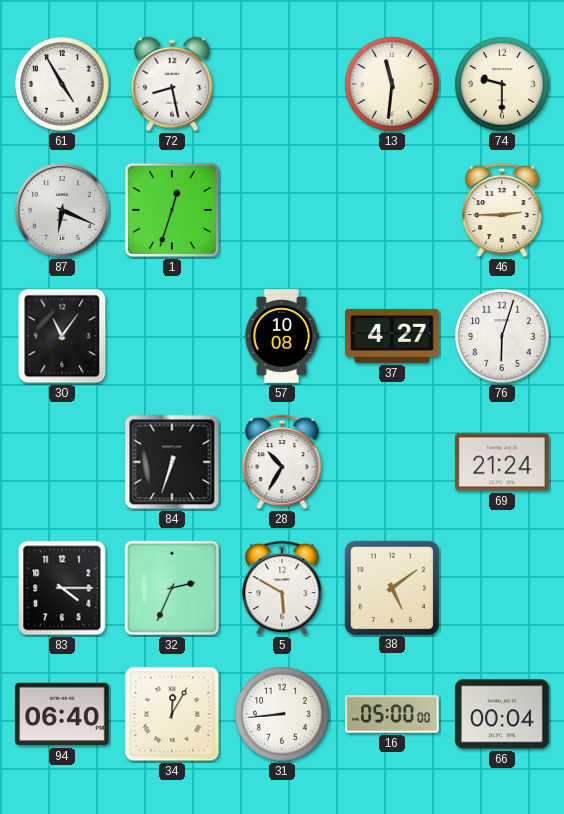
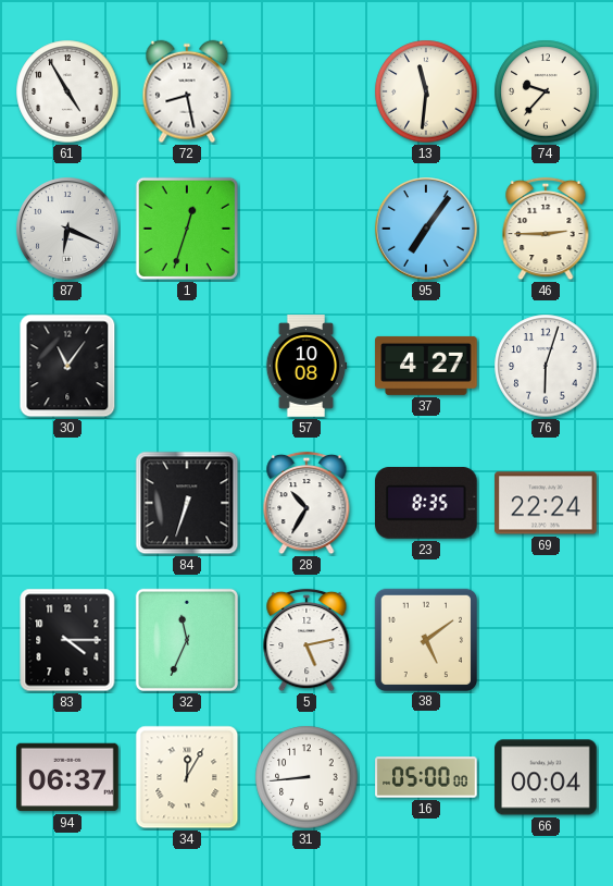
74: 9:30 -> 9:37 (546, 91)
95: none -> 7:06 (426, 229)
23: none -> 8:35 (427, 503)
69: 21:24 -> 22:24 (546, 503)
32: 2:34 -> 11:34 (187, 640)
5: 5:50 -> 5:13 (306, 640)
94: 06:40 -> 06:37 (67, 777)
